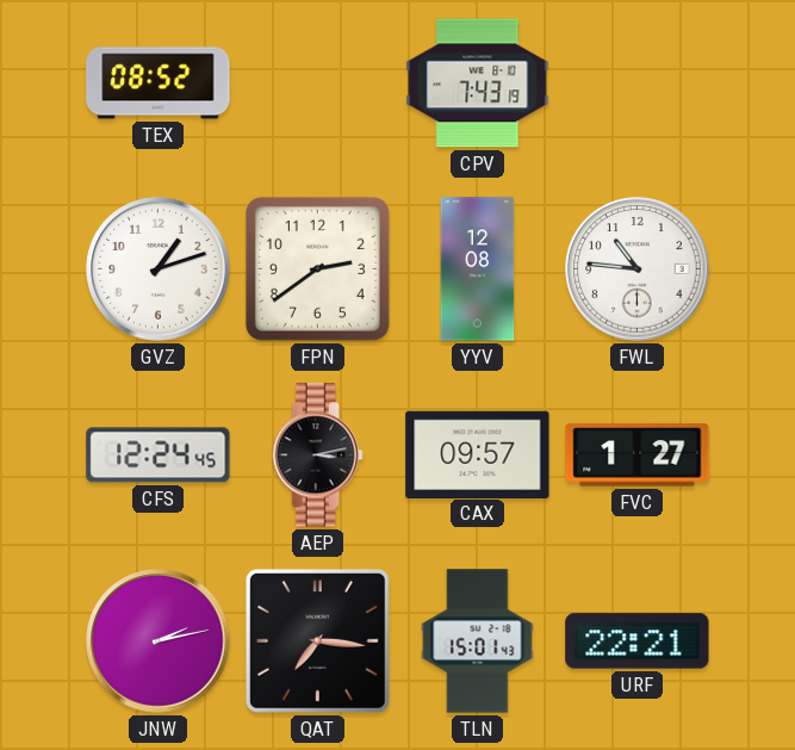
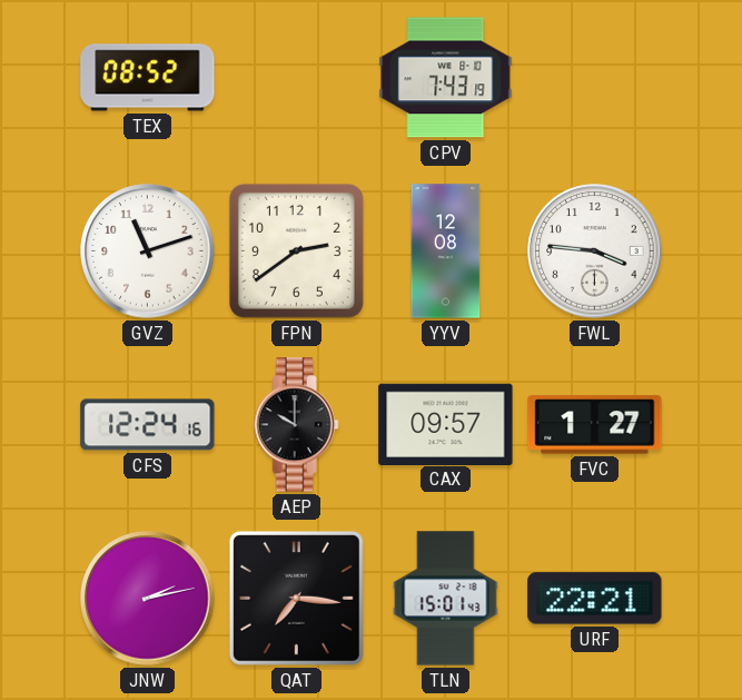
GVZ: 1:12 -> 11:12 (148, 252)
FWL: 10:46 -> 3:46 (595, 252)
CFS: 12:24:45 -> 12:24:16 (148, 425)
AEP: 3:13 -> 10:00 (296, 425)
